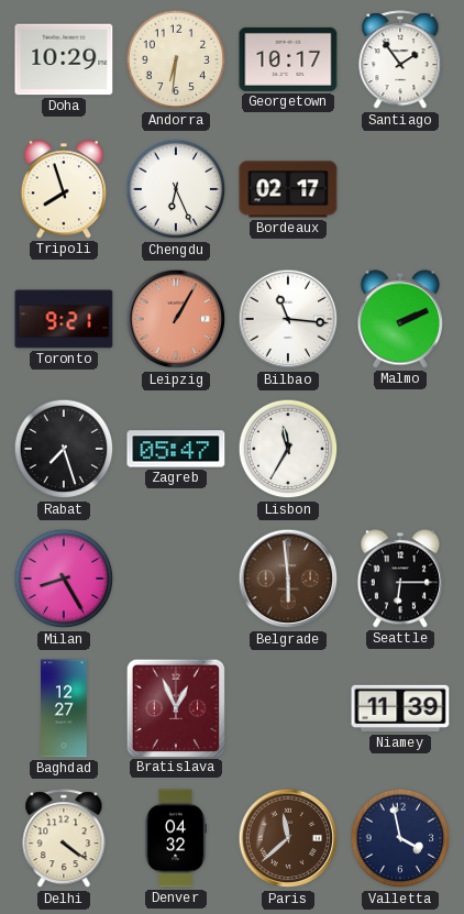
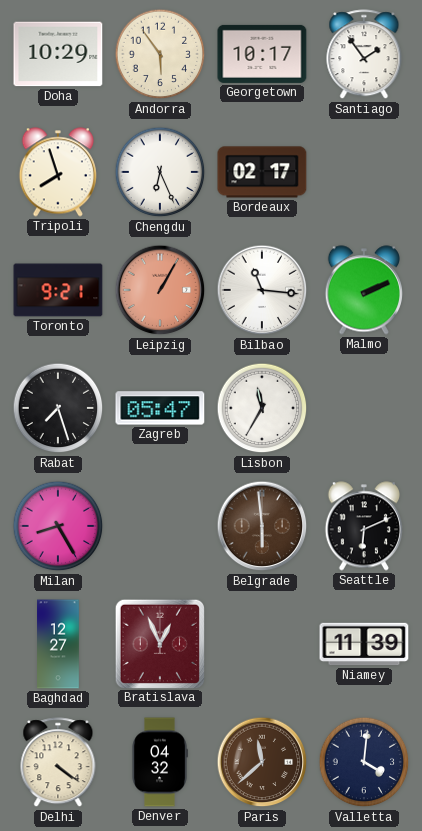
Andorra: 6:31 -> 5:54 (160, 54)
Seattle: 6:15 -> 6:11 (364, 526)
Valletta: 3:58 -> 4:01 (364, 762)
